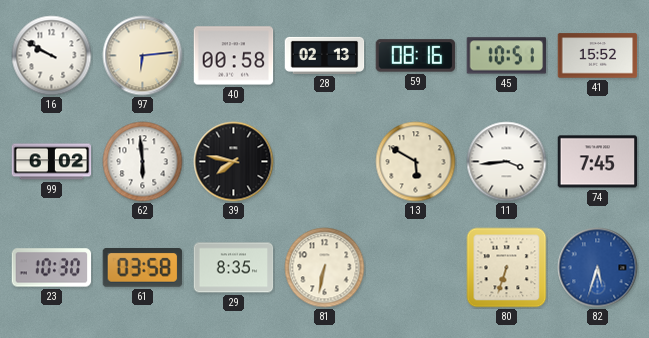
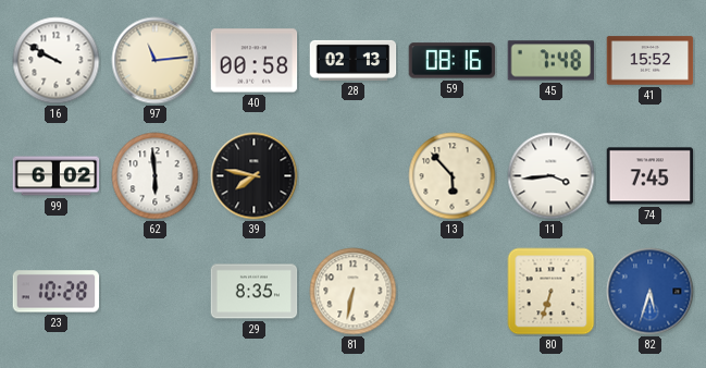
97: 6:14 -> 11:14 (156, 61)
45: 10:51 -> 7:48 (552, 61)
13: 5:50 -> 5:53 (453, 176)
23: 10:30 -> 10:28 (57, 292)
61: 03:58 -> none (143, 268)
